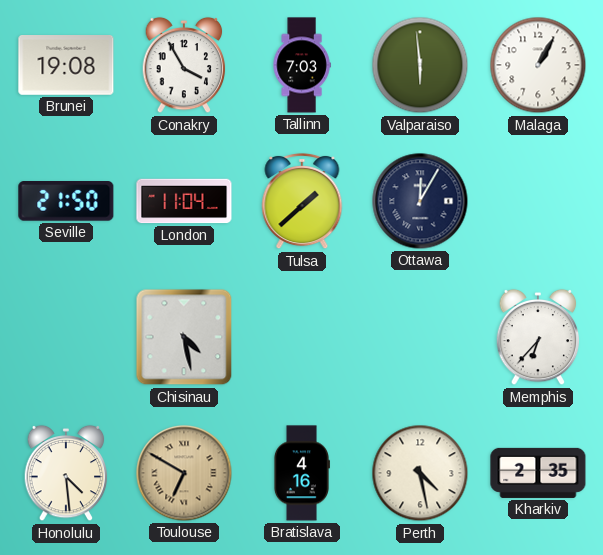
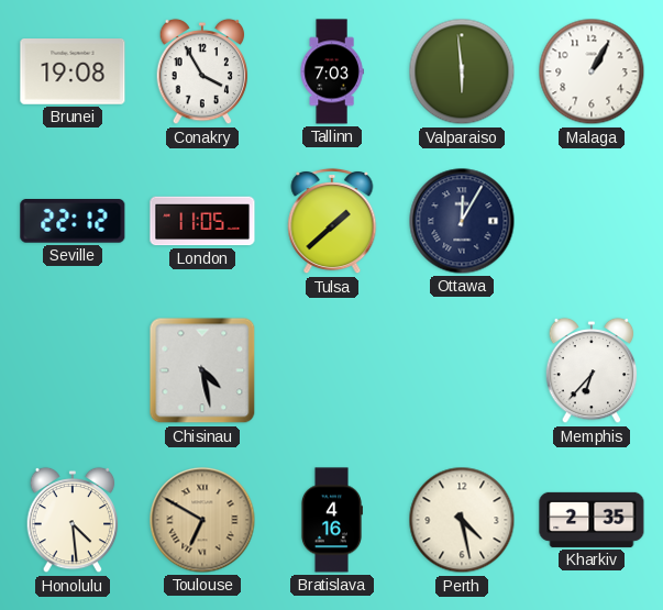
Seville: 21:50 -> 22:12 (73, 221)
London: 11:04 -> 11:05 (202, 221)
